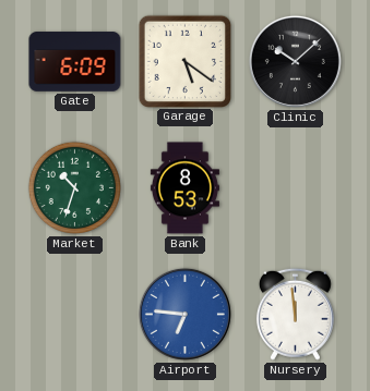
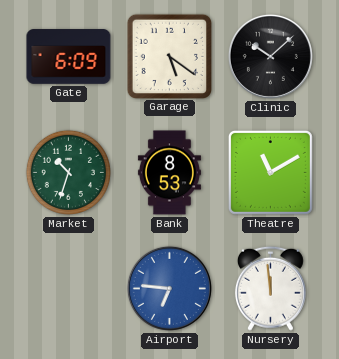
Theatre: none -> 11:10 (270, 172)
